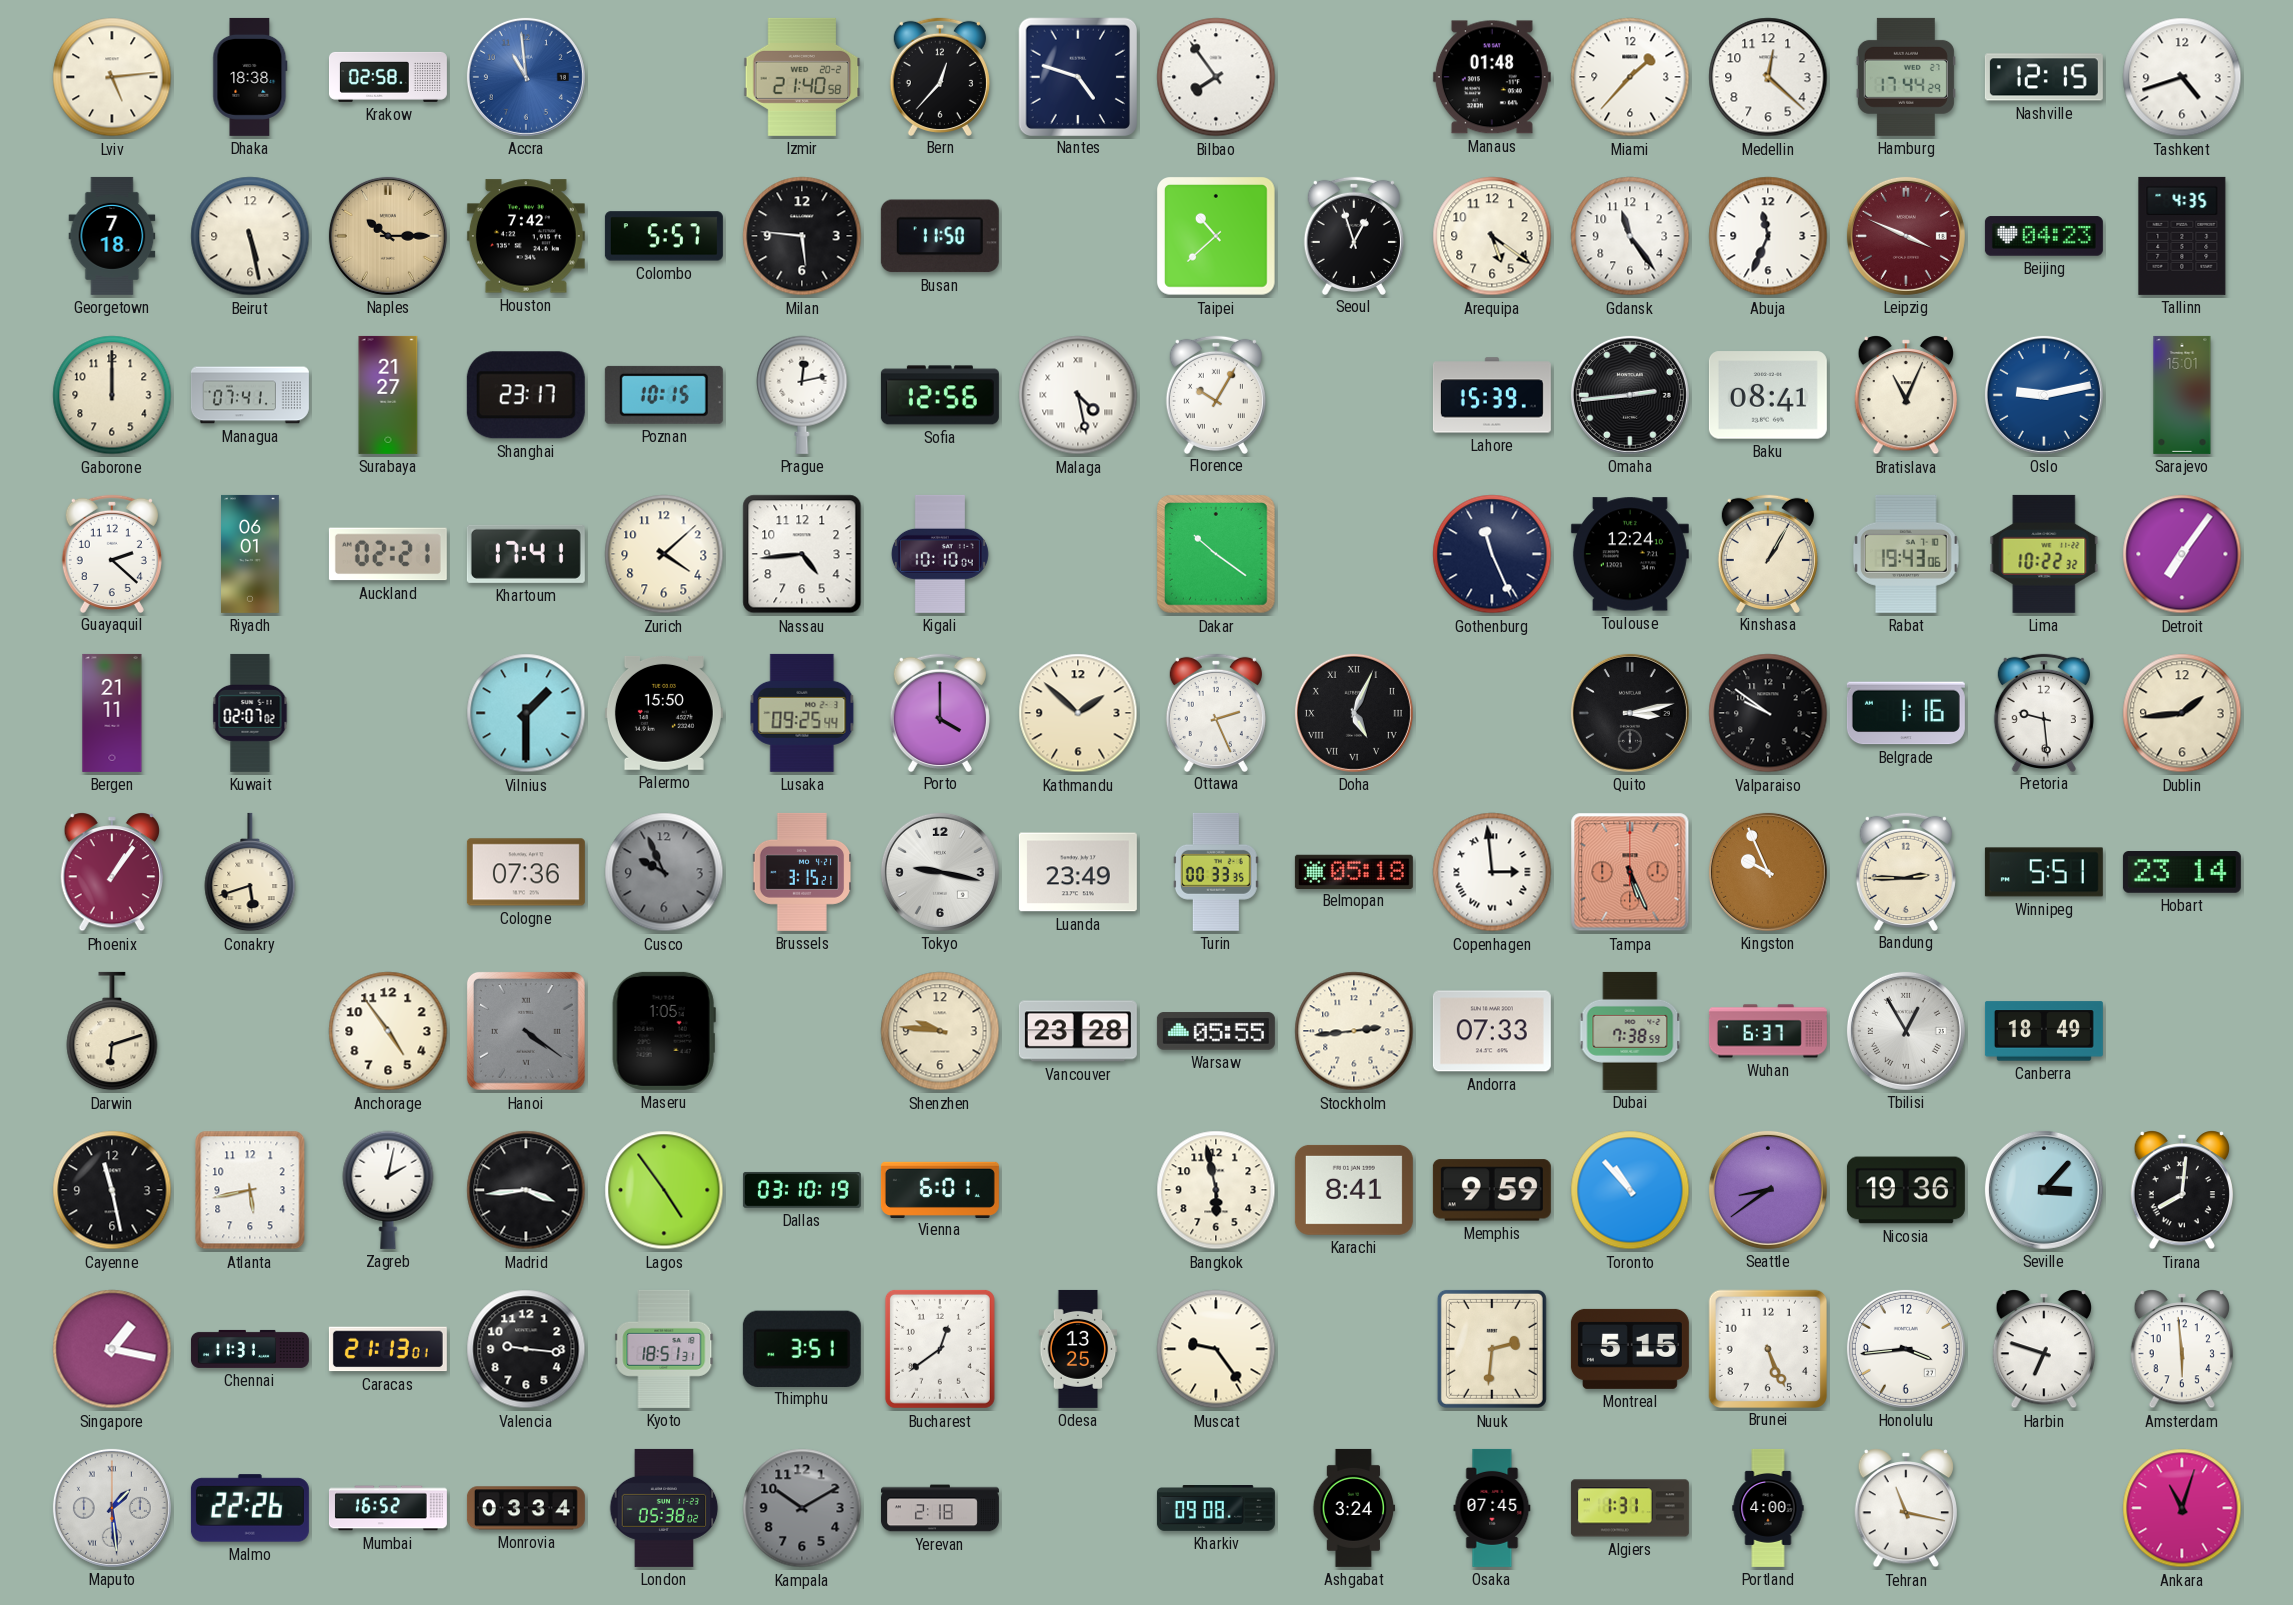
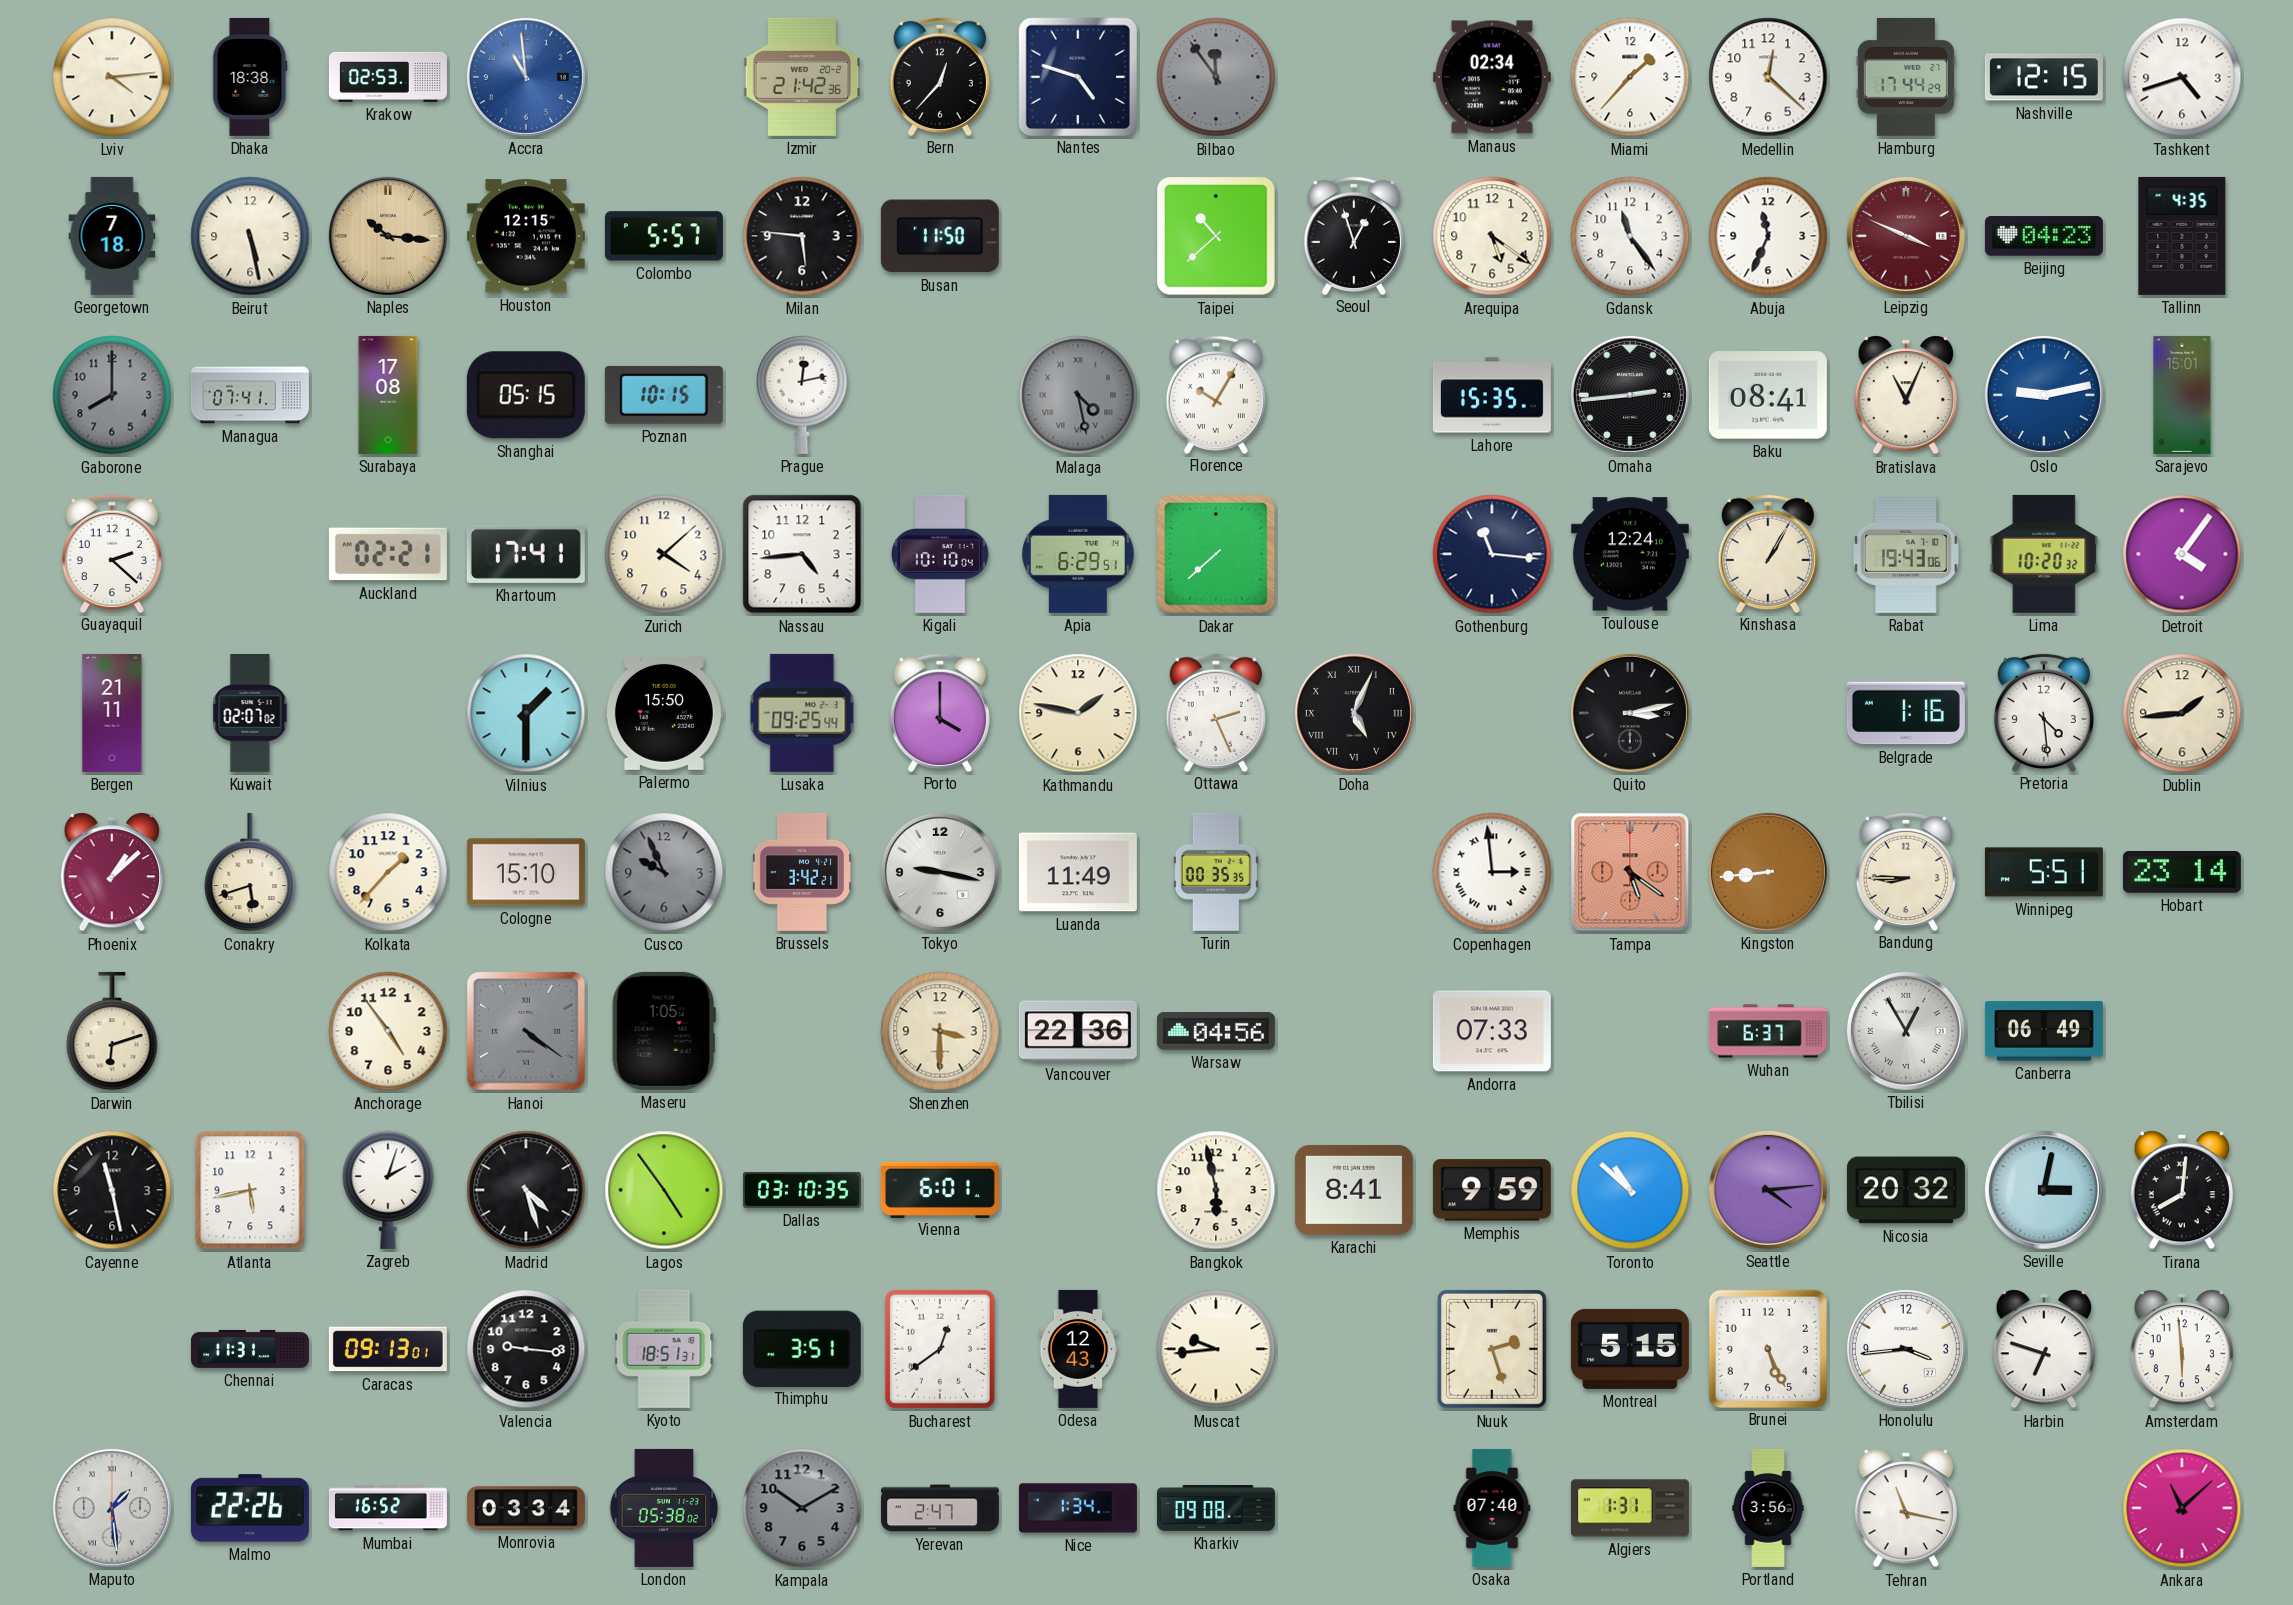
Lviv: 5:14 -> 4:14 (112, 77)
Krakow: 02:58 -> 02:53 (388, 77)
Izmir: 21:40 -> 21:42 (802, 77)
Bilbao: 7:54 -> 11:54 (1216, 77)
Bilbao dial: white -> grey (1216, 77)
Manaus: 01:48 -> 02:34 (1492, 77)
Naples: 10:15 -> 10:16 (388, 236)
Houston: 7:42 -> 12:15 (526, 236)
Gaborone: 12:00 -> 8:00 (112, 395)
Gaborone dial: cream -> grey (112, 395)
Surabaya: 21:27 -> 17:08 (388, 395)
Shanghai: 23:17 -> 05:15 (526, 395)
Sofia: 12:56 -> none (940, 395)
Malaga dial: white -> grey (1078, 395)
Lahore: 15:39 -> 15:35 (1492, 395)
Riyadh: 06:01 -> none (251, 554)
Apia: none -> 6:29 (1079, 554)
Dakar: 10:21 -> 7:38 (1217, 555)
Gothenburg: 11:26 -> 11:16 (1492, 554)
Lima: 10:22 -> 10:20 (2044, 554)
Detroit: 7:06 -> 4:06 (2182, 554)
Kathmandu: 1:52 -> 1:47 (1078, 713)
Valparaiso: 9:51 -> none (1768, 713)
Pretoria: 9:29 -> 4:29 (2044, 712)
Phoenix: 1:06 -> 1:08 (111, 872)
Kolkata: none -> 1:37 (388, 872)
Cologne: 07:36 -> 15:10 (526, 872)
Brussels: 3:15 -> 3:42 (802, 872)
Luanda: 23:49 -> 11:49 (1078, 872)
Turin: 00:33 -> 00:35 (1216, 872)
Belmopan: 05:18 -> none (1354, 871)
Tampa: 5:26 -> 5:21 (1630, 872)
Kingston: 9:56 -> 8:44 (1768, 872)
Bandung: 2:45 -> 8:45 (1906, 871)
Shenzhen: 9:46 -> 3:30 (940, 1031)
Vancouver: 23:28 -> 22:36 (1078, 1031)
Warsaw: 05:55 -> 04:56 (1216, 1031)
Stockholm: 2:44 -> none (1354, 1031)
Dubai: 7:38 -> none (1630, 1031)
Canberra: 18:49 -> 06:49 (2044, 1031)
Zagreb: 2:02 -> 2:03 (388, 1190)
Madrid: 3:44 -> 4:27 (526, 1190)
Dallas: 03:10:19 -> 03:10:35 (802, 1190)
Toronto: 10:53 -> 10:52 (1630, 1190)
Seattle: 8:39 -> 4:14 (1768, 1190)
Nicosia: 19:36 -> 20:32 (1906, 1190)
Seville: 3:07 -> 3:02 (2044, 1190)
Singapore: 1:17 -> none (112, 1349)
Caracas: 21:13 -> 09:13 (388, 1349)
Odesa: 13:25 -> 12:43 (1078, 1349)
Muscat: 9:24 -> 9:44 (1216, 1349)
Nuuk: 2:31 -> 2:27 (1492, 1349)
Yerevan: 2:18 -> 2:47 (940, 1508)
Nice: none -> 1:34 (1078, 1508)
Ashgabat: 3:24 -> none (1354, 1508)
Osaka: 07:45 -> 07:40 (1492, 1508)
Portland: 4:00 -> 3:56 (1768, 1508)
Ankara: 11:03 -> 11:08 (2182, 1508)
